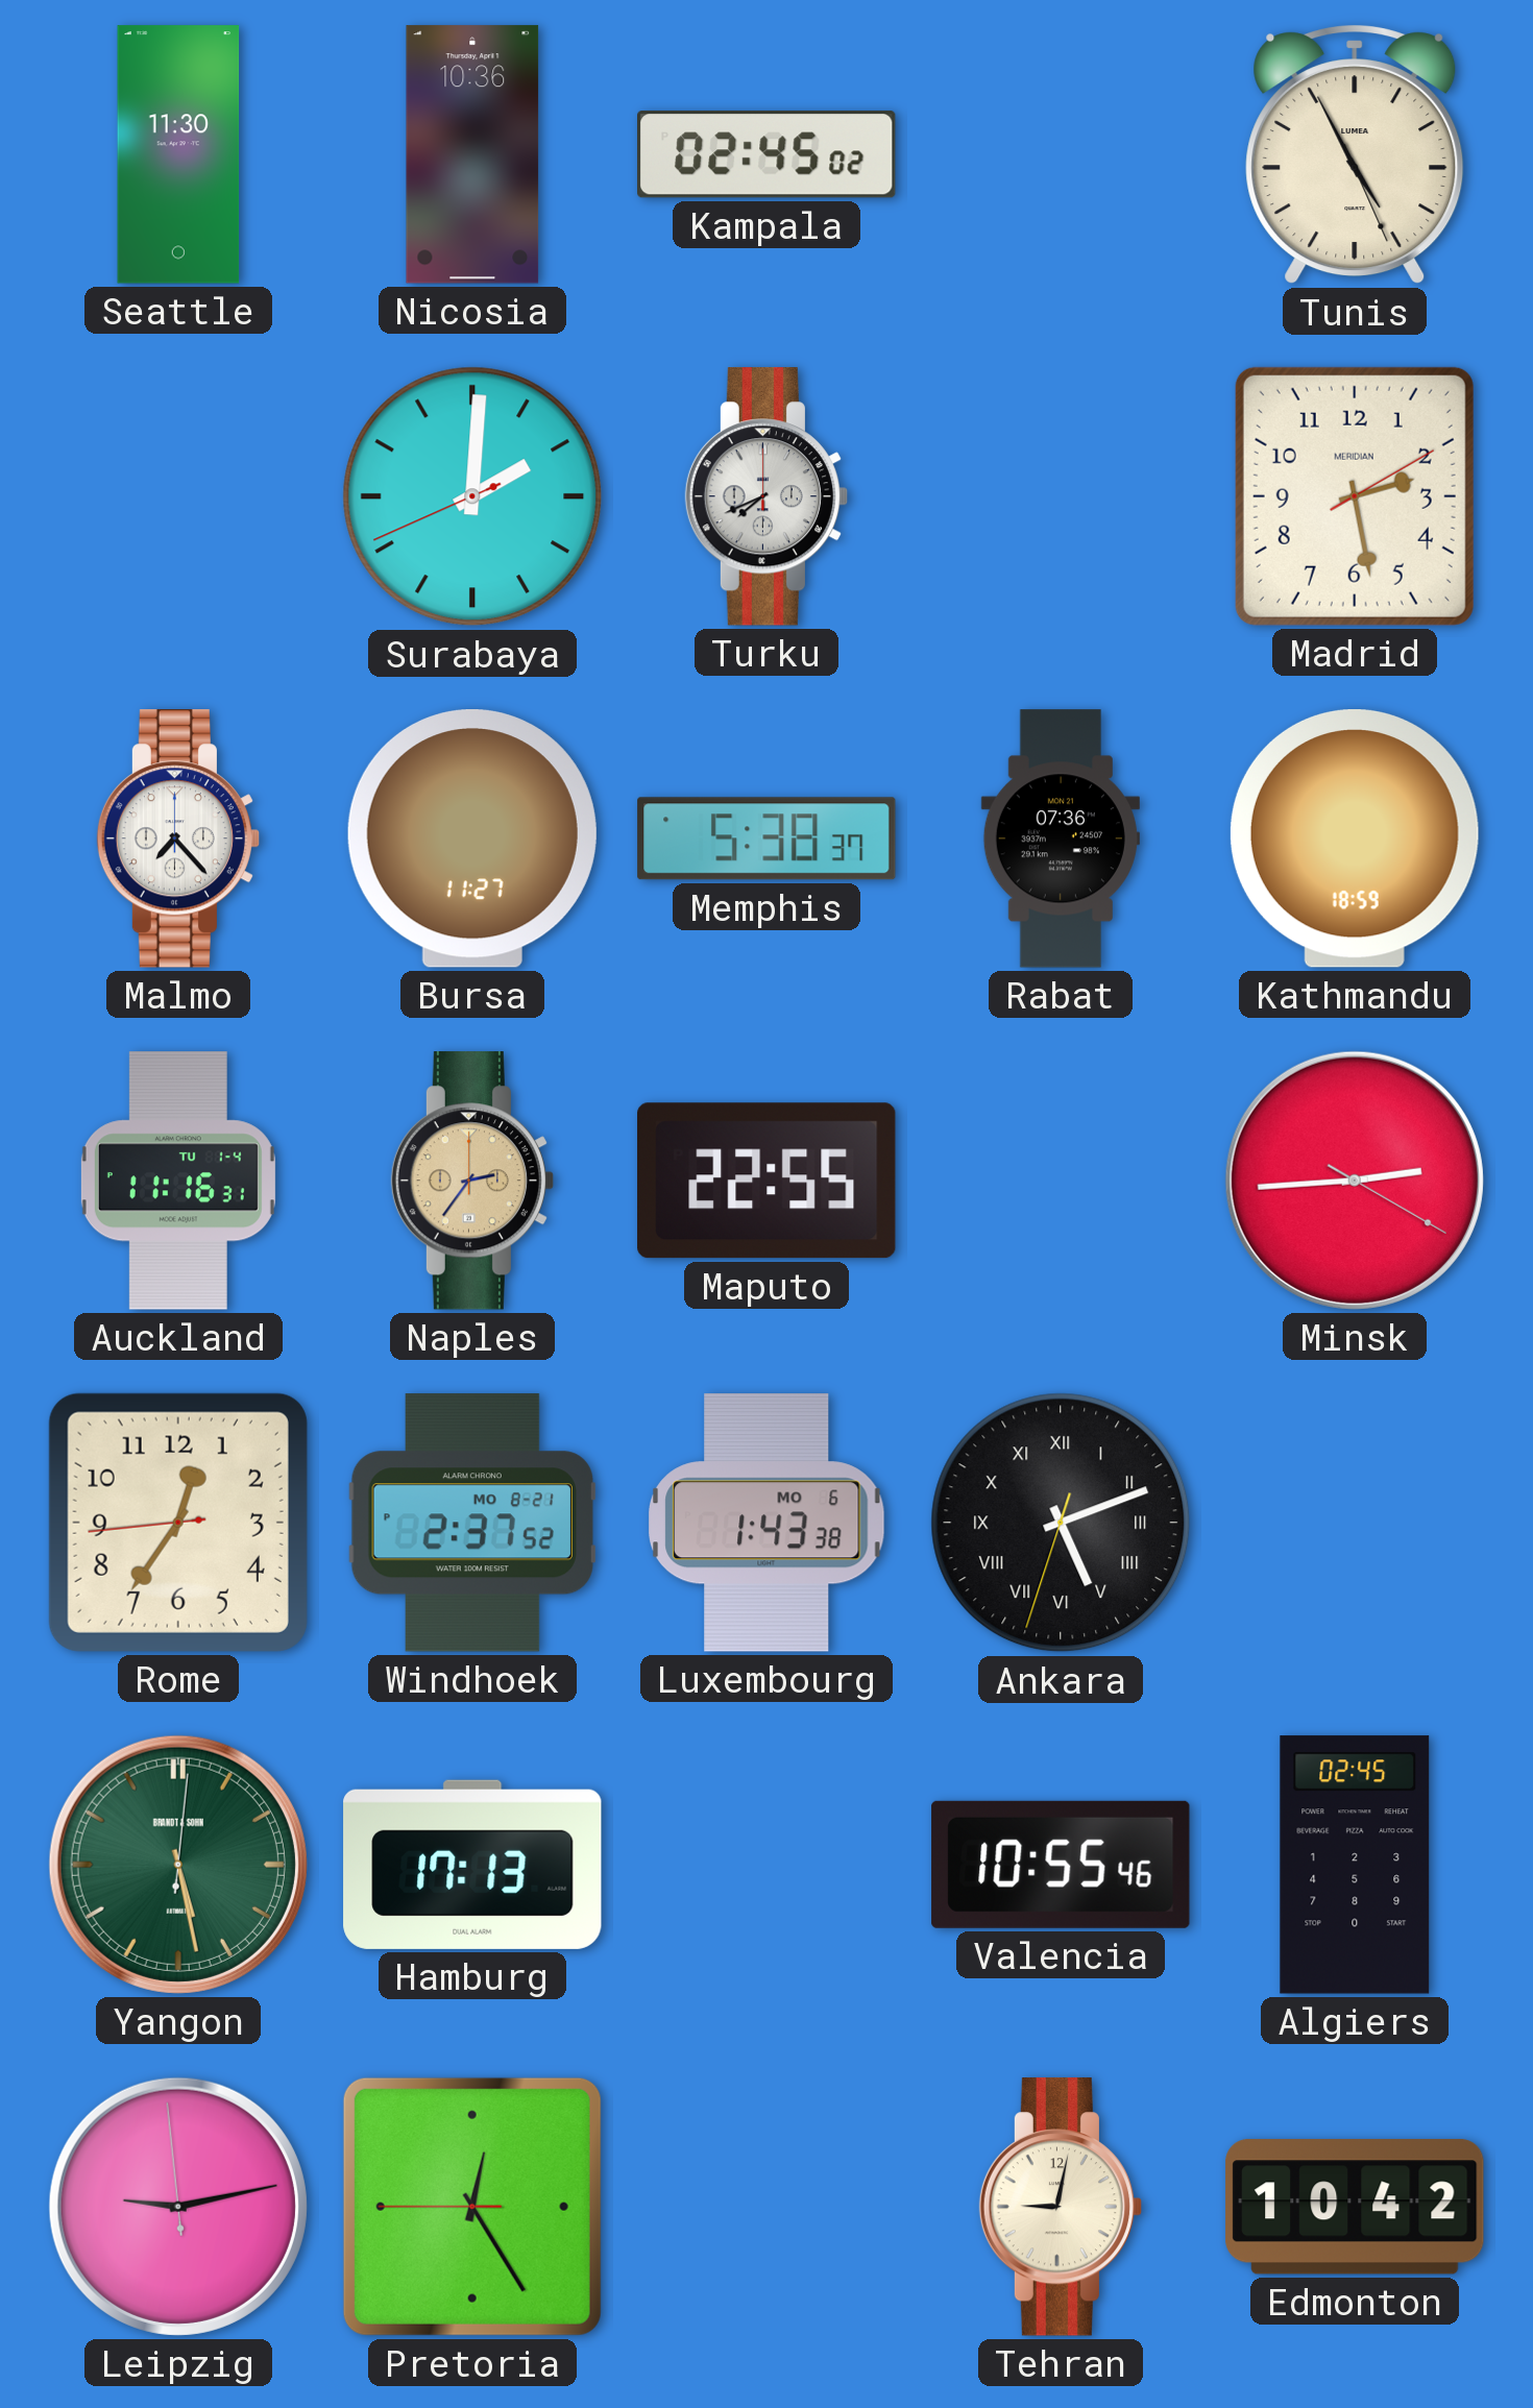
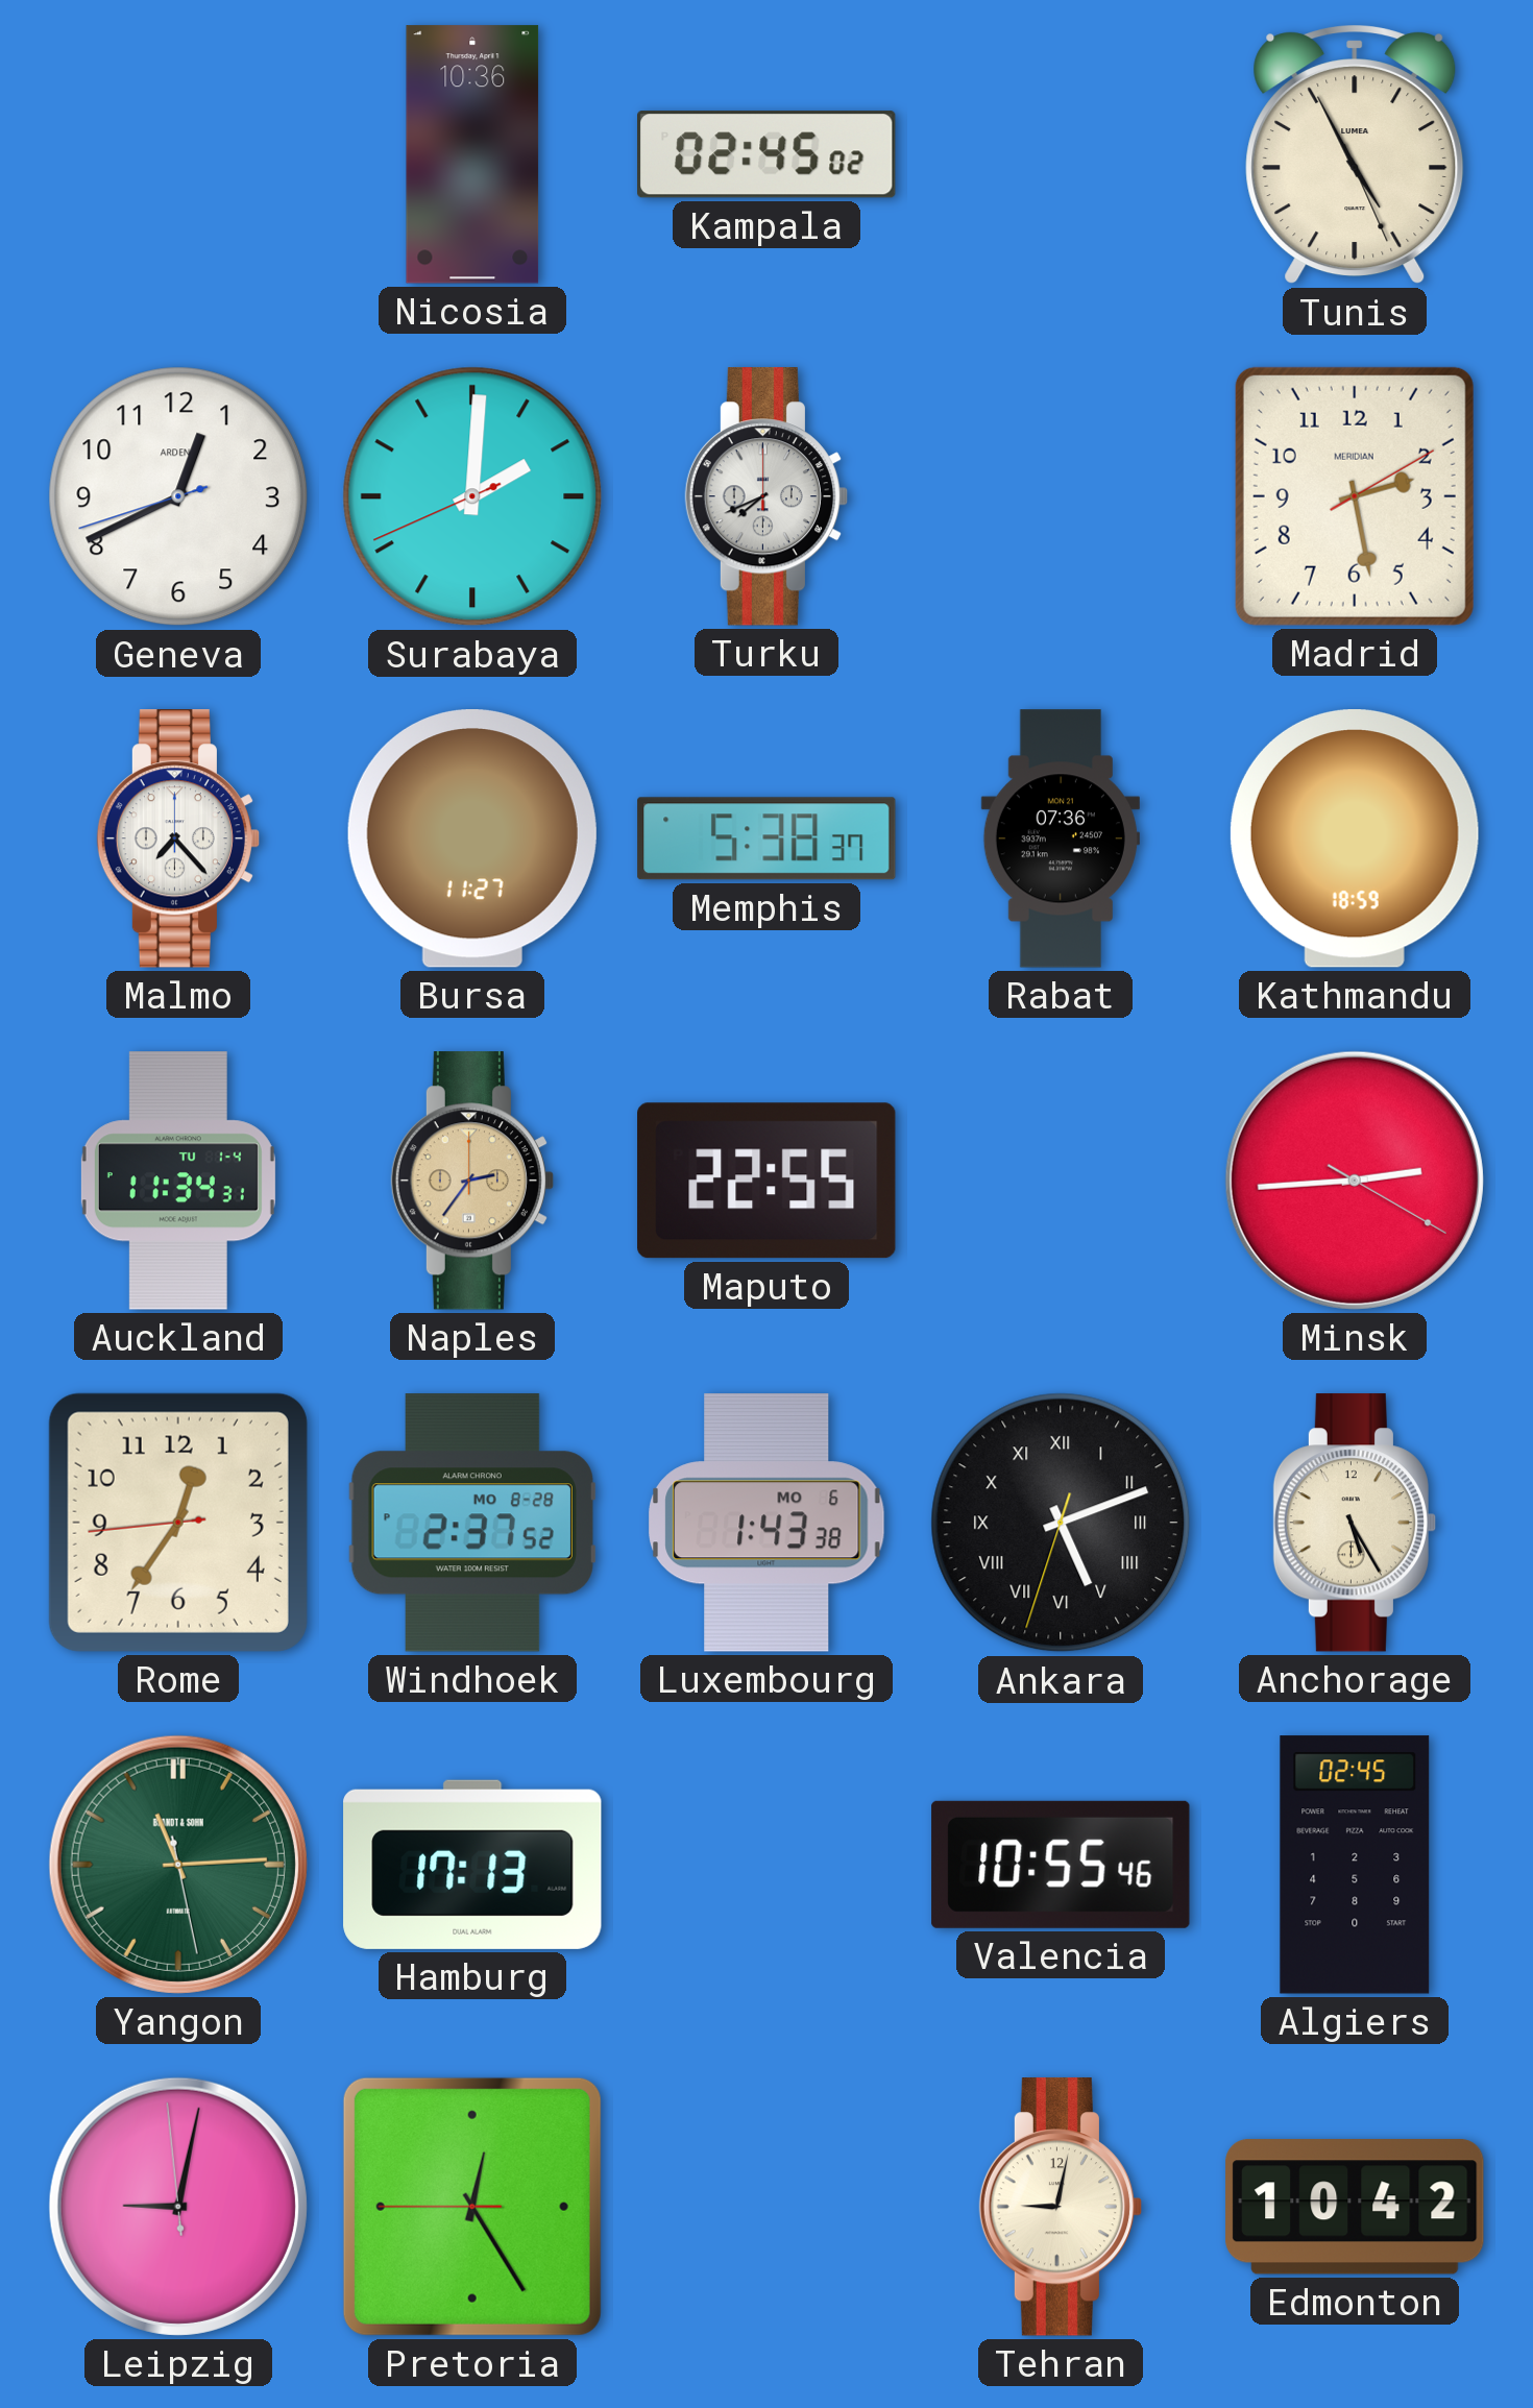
Seattle: 11:30 -> none (178, 154)
Geneva: none -> 12:40 (178, 496)
Auckland: 11:16 -> 11:34 (178, 1181)
Windhoek date: MO 8-21 -> MO 8-28 (472, 1523)
Anchorage: none -> 5:25 (1354, 1523)
Yangon: 5:28 -> 11:14 (178, 1865)
Leipzig: 9:12 -> 9:01 (178, 2207)
